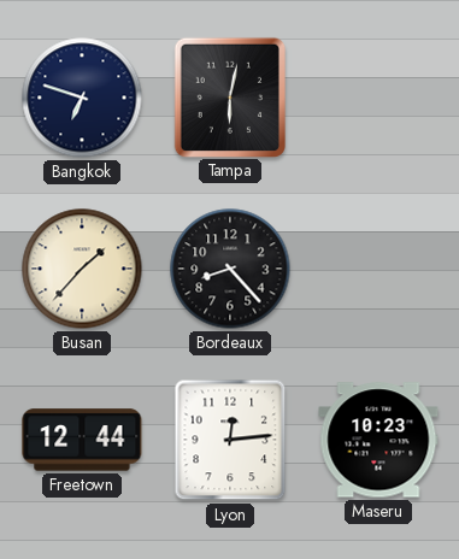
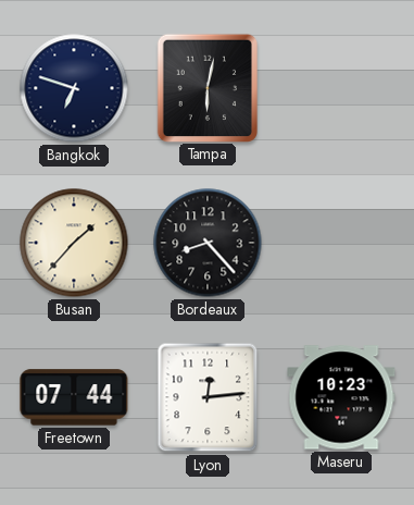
Freetown: 12:44 -> 07:44 (74, 397)
